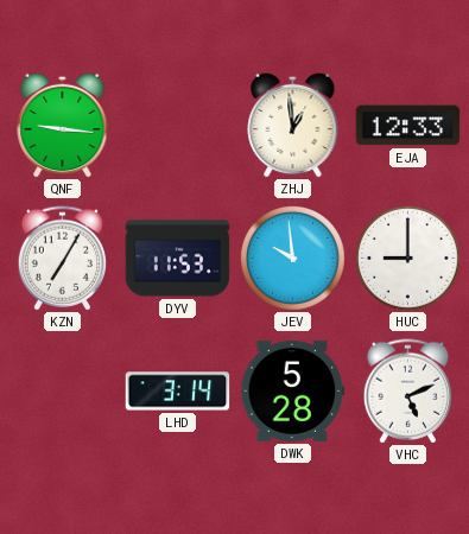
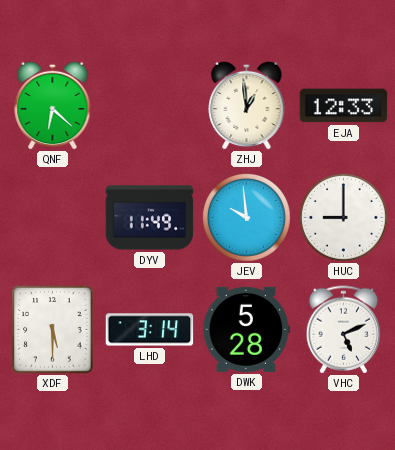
QNF: 9:16 -> 6:22 (53, 105)
KZN: 7:05 -> none (62, 259)
DYV: 11:53 -> 11:49 (150, 218)
XDF: none -> 5:30 (53, 330)
